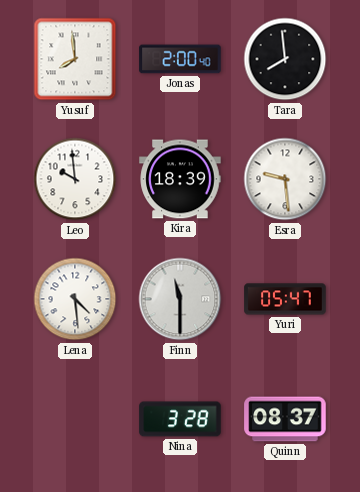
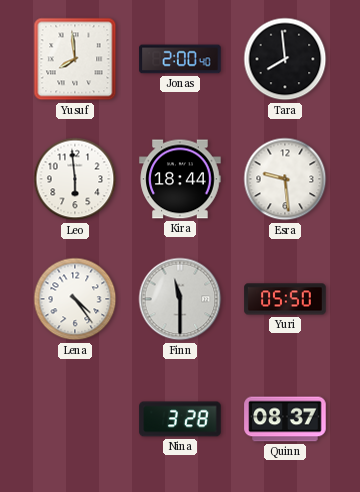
Leo: 9:59 -> 5:59 (75, 179)
Kira: 18:39 -> 18:44 (180, 179)
Lena: 4:29 -> 4:24 (75, 299)
Yuri: 05:47 -> 05:50 (285, 299)
